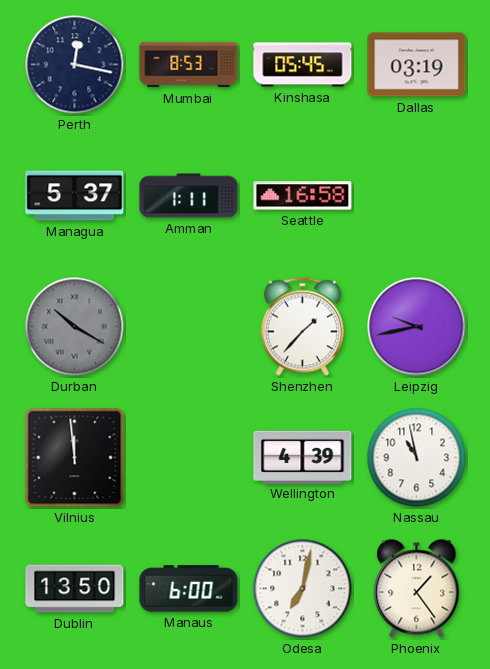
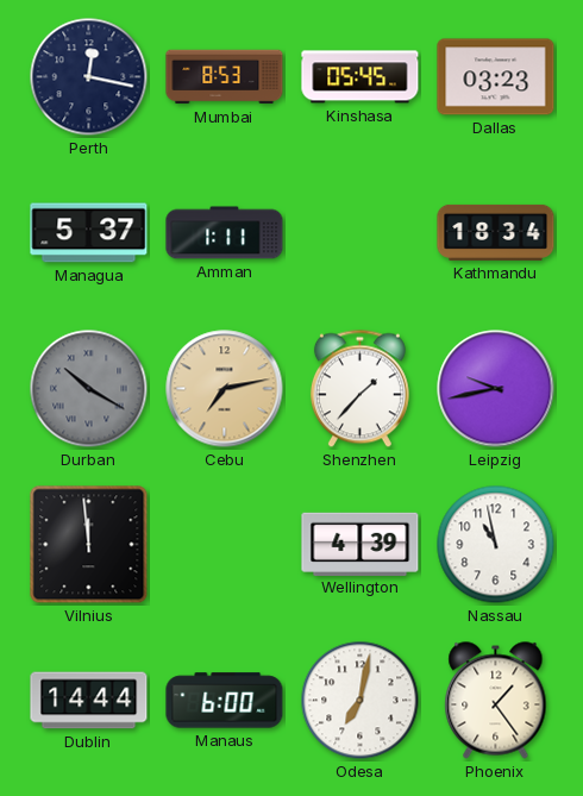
Dallas: 03:19 -> 03:23 (496, 77)
Seattle: 16:58 -> none (303, 196)
Kathmandu: none -> 18:34 (496, 232)
Cebu: none -> 7:13 (225, 389)
Dublin: 13:50 -> 14:44 (89, 701)
